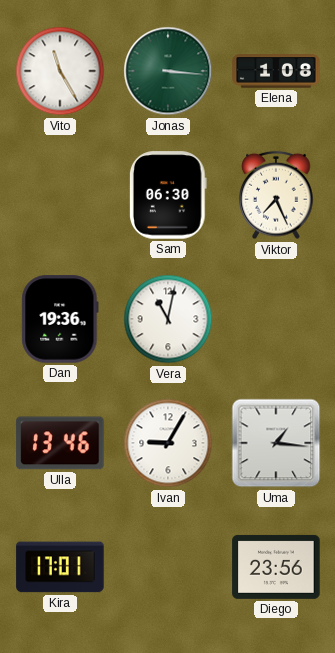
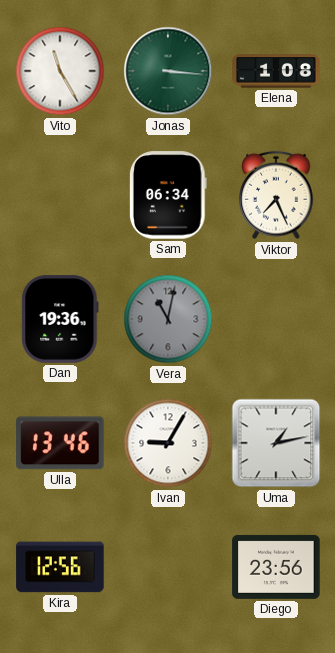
Sam: 06:30 -> 06:34 (168, 195)
Vera dial: white -> grey (168, 319)
Uma: 1:16 -> 1:13 (276, 443)
Kira: 17:01 -> 12:56 (60, 567)
